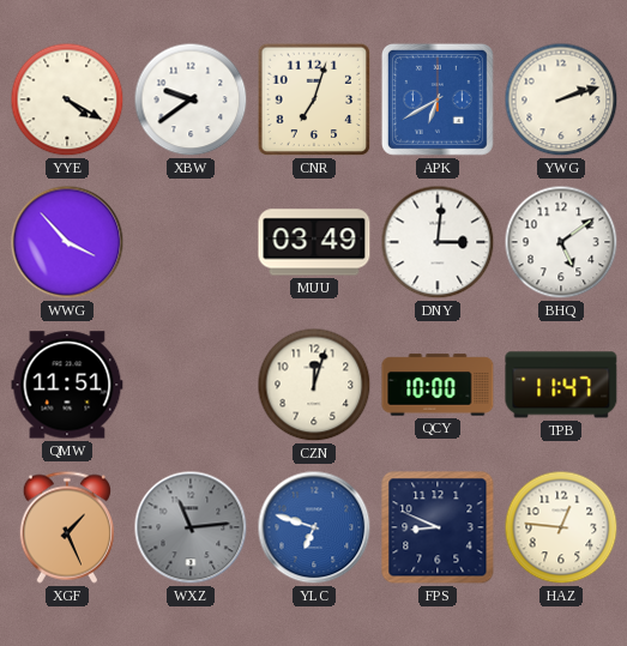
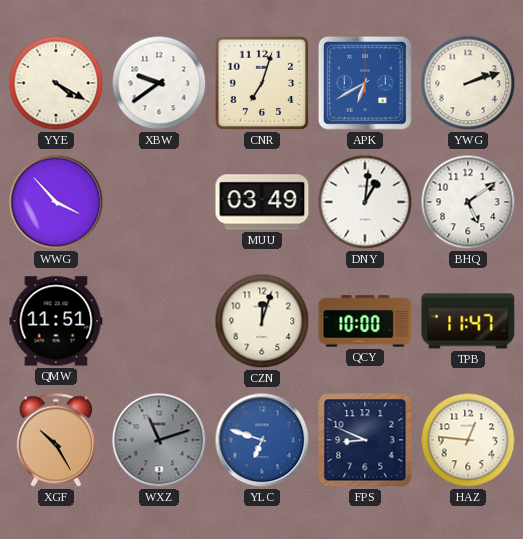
DNY: 3:01 -> 1:01 (365, 202)
XGF: 1:26 -> 10:25 (56, 440)
WXZ: 11:14 -> 11:12 (159, 440)
